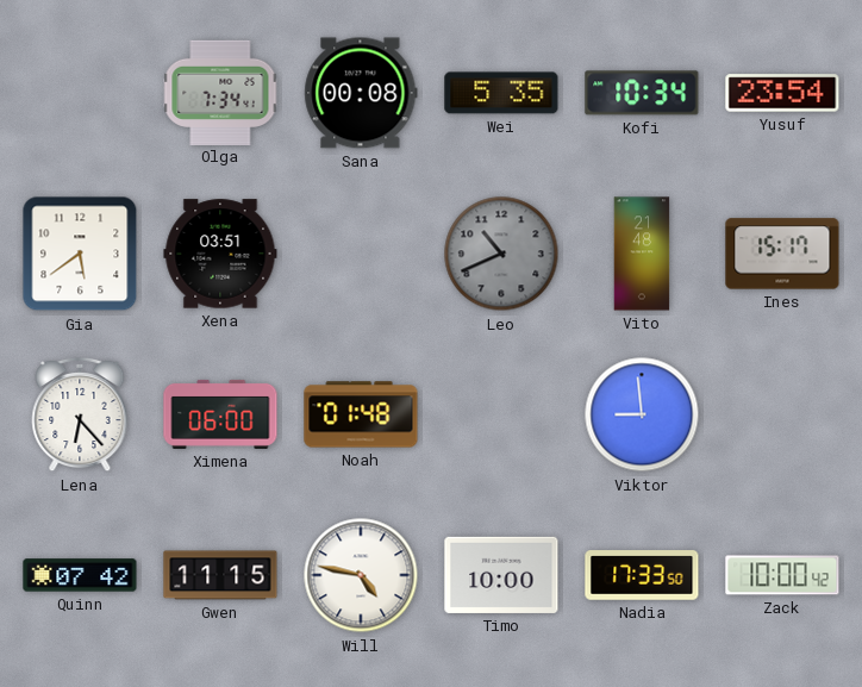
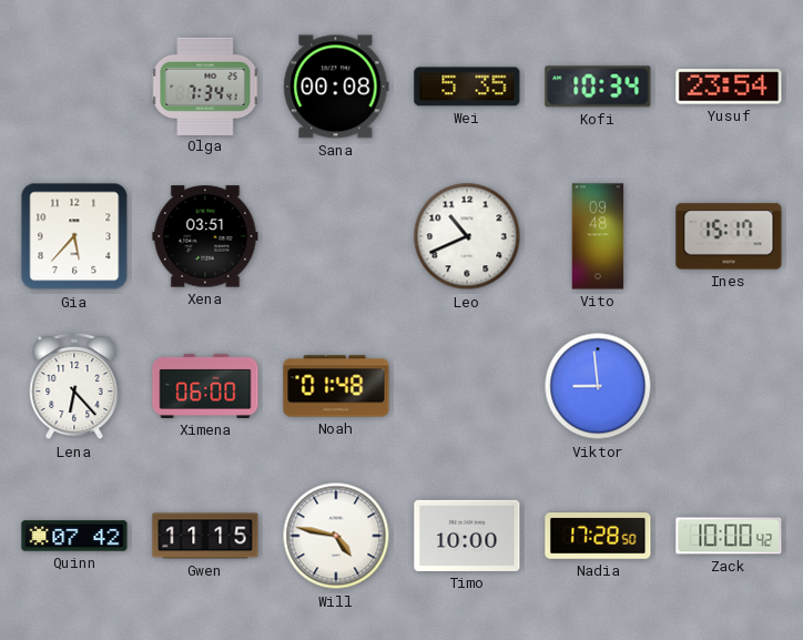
Gia: 5:39 -> 5:37 (74, 236)
Leo dial: grey -> white (467, 236)
Vito: 21:48 -> 09:48 (598, 236)
Nadia: 17:33 -> 17:28 (598, 536)
